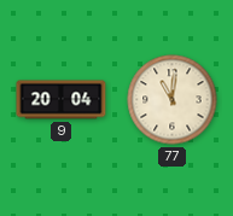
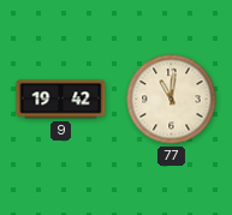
9: 20:04 -> 19:42 (61, 100)
